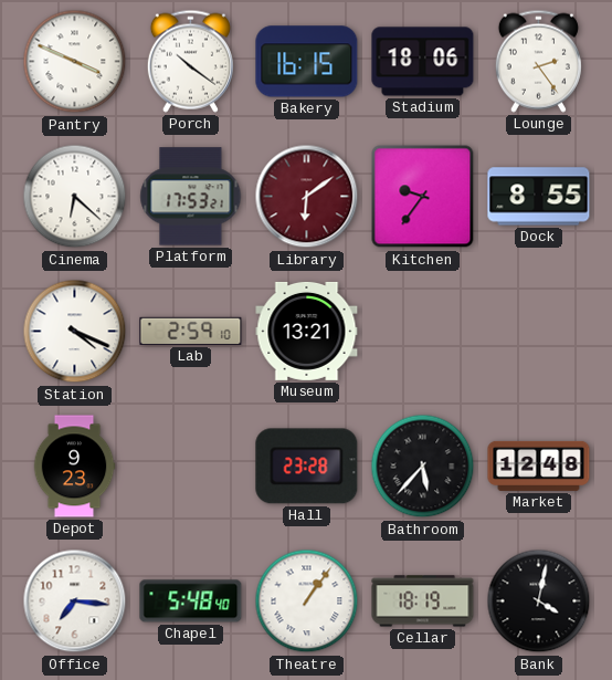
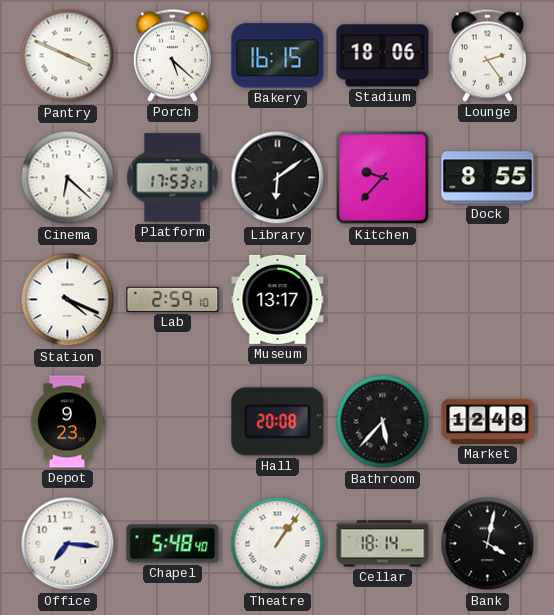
Porch: 10:21 -> 5:22 (172, 55)
Library dial: burgundy -> black (278, 178)
Kitchen: 9:36 -> 9:37 (383, 178)
Museum: 13:21 -> 13:17 (278, 299)
Hall: 23:28 -> 20:08 (278, 422)
Cellar: 18:19 -> 18:14 (383, 544)
